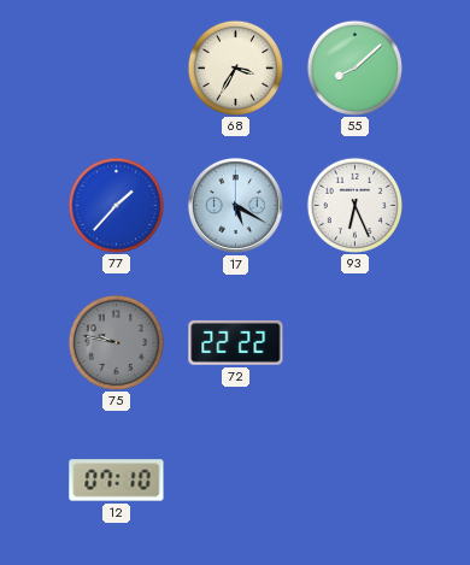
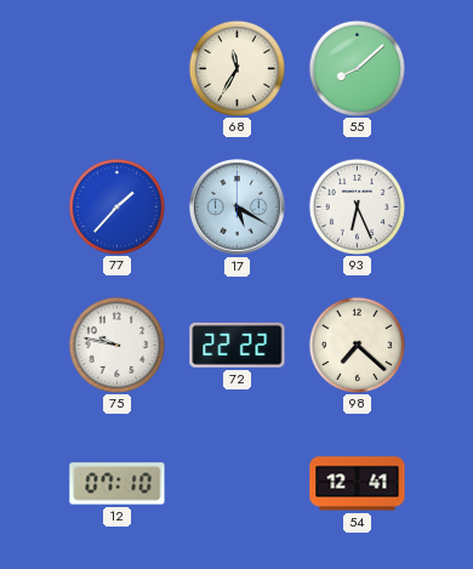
68: 3:35 -> 11:35 (236, 68)
75 dial: grey -> white (116, 345)
98: none -> 7:22 (357, 345)
54: none -> 12:41 (358, 484)
